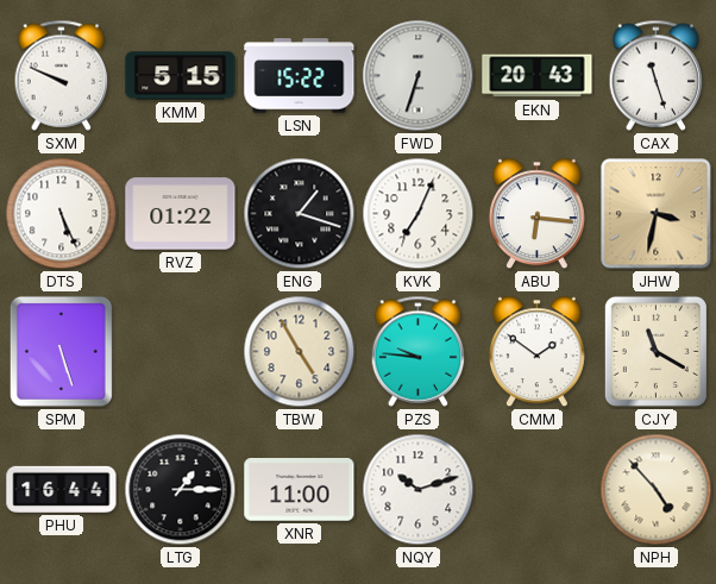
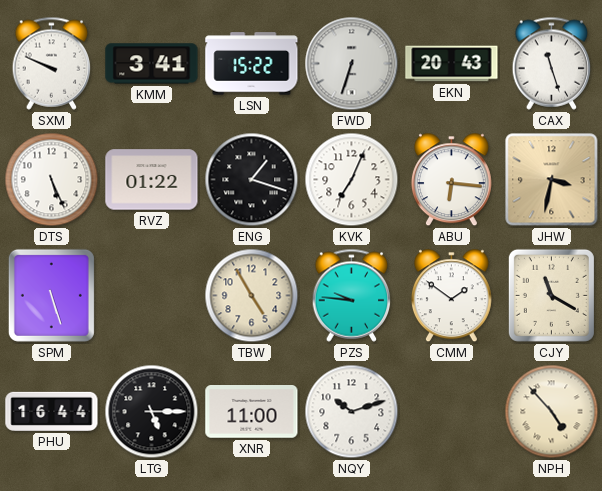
KMM: 5:15 -> 3:41 (152, 64)
LTG: 1:15 -> 5:15 (152, 412)
